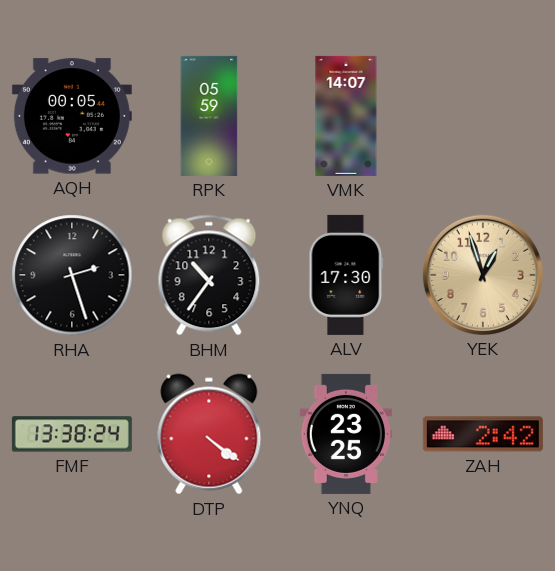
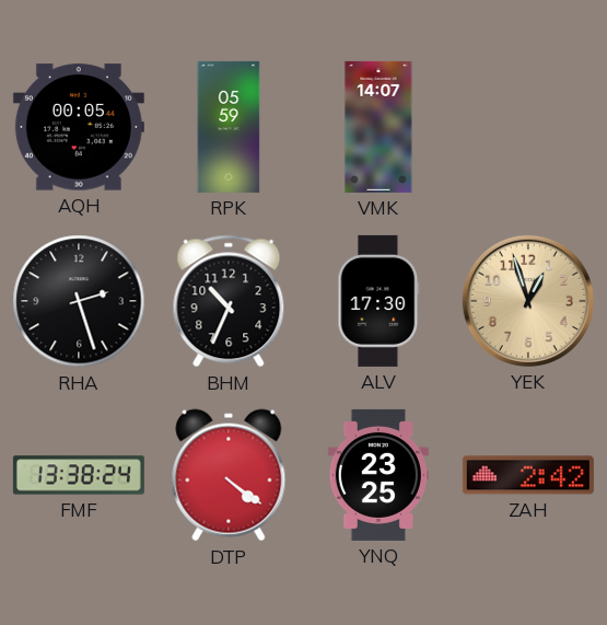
BHM: 10:36 -> 10:34 (229, 301)
